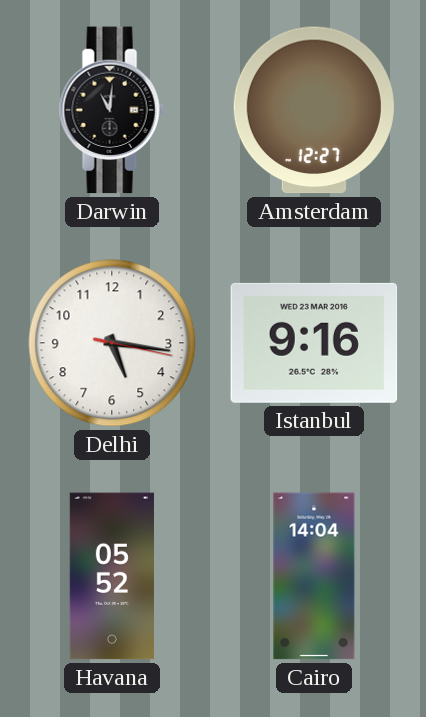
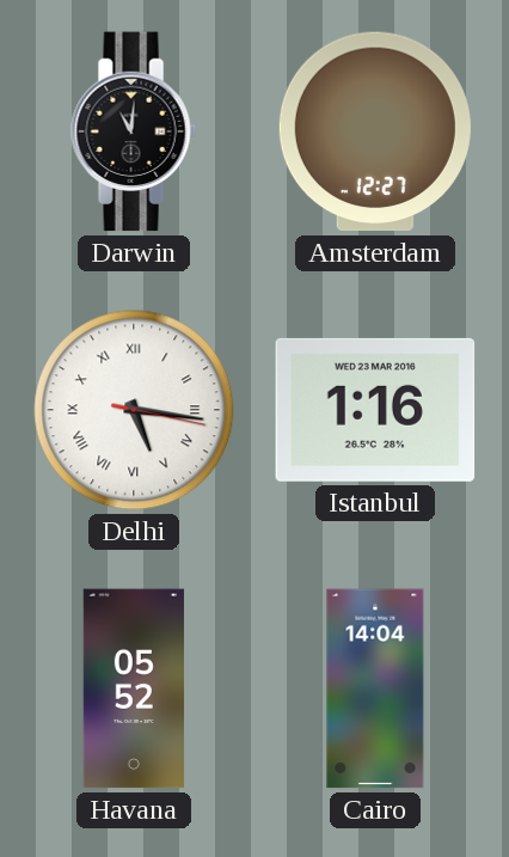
Delhi numerals: Arabic -> Roman (134, 410)
Istanbul: 9:16 -> 1:16 (375, 410)
